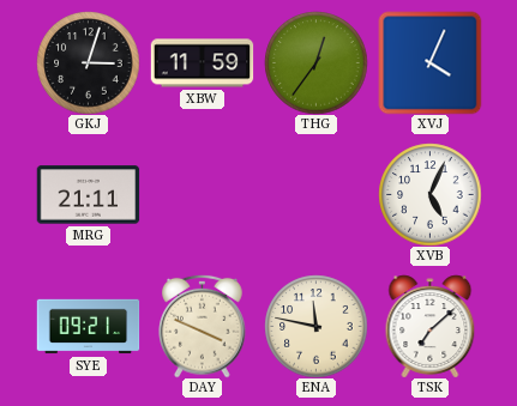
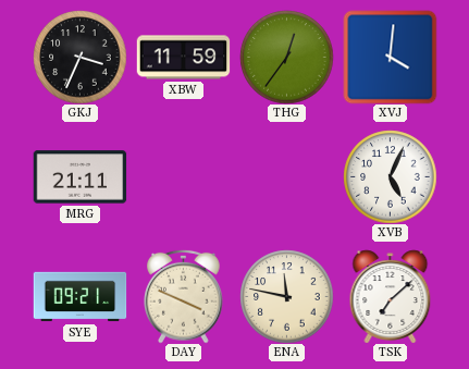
GKJ: 3:03 -> 3:34 (79, 57)
XVJ: 4:04 -> 4:01 (390, 57)
